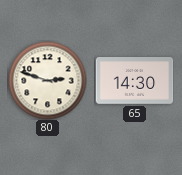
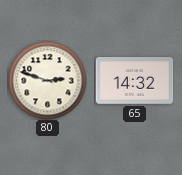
65: 14:30 -> 14:32 (134, 81)
